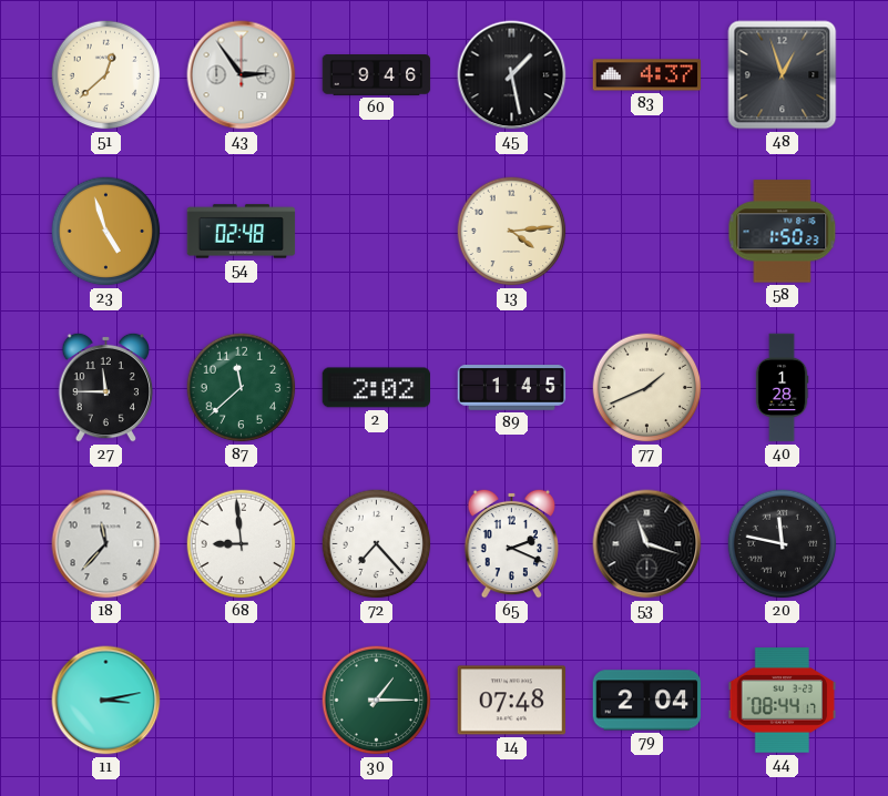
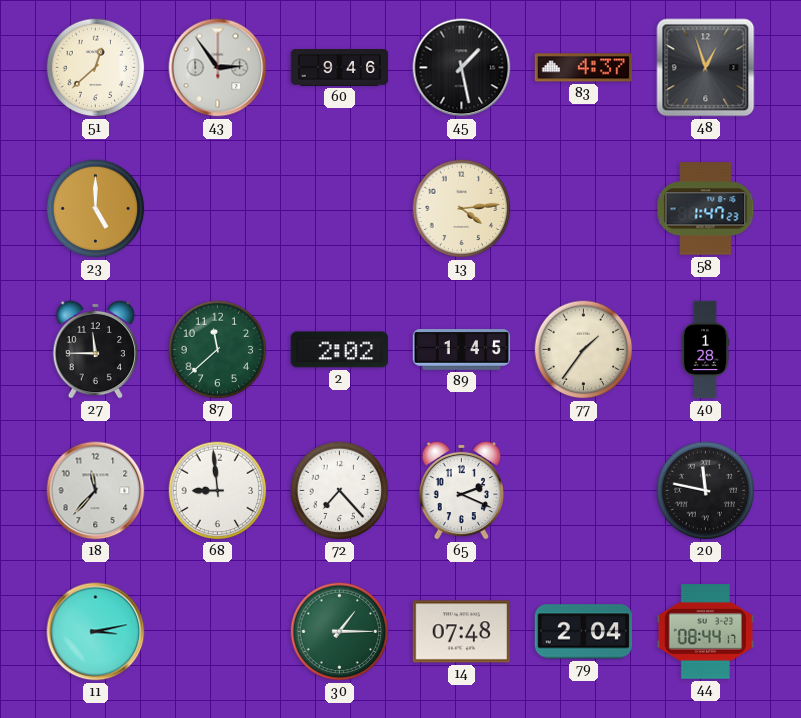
23: 4:57 -> 5:00 (96, 209)
54: 02:48 -> none (242, 232)
58: 1:50 -> 1:47 (706, 209)
77: 1:41 -> 1:36 (584, 350)
53: 11:18 -> none (647, 544)
